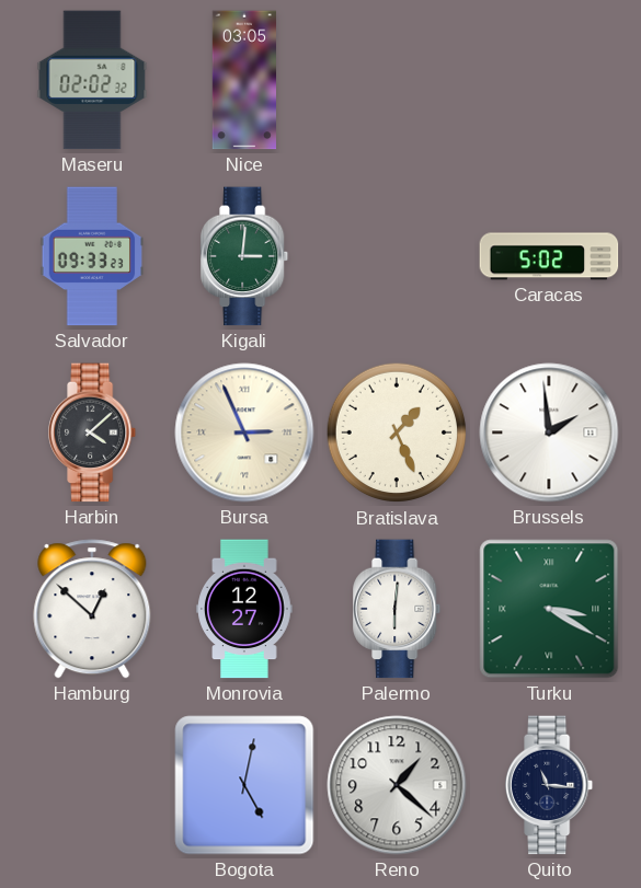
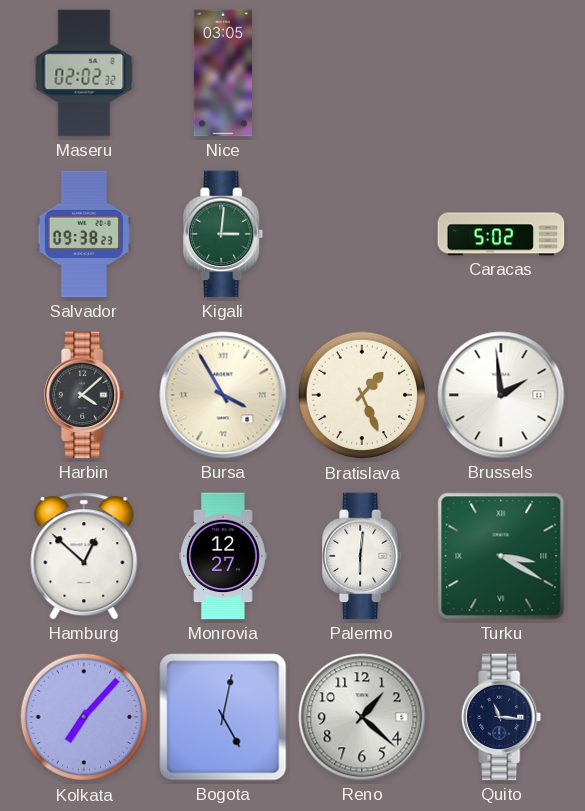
Salvador: 09:33 -> 09:38 (84, 234)
Bursa: 2:56 -> 3:55 (223, 395)
Kolkata: none -> 7:07 (84, 717)
